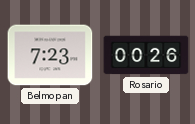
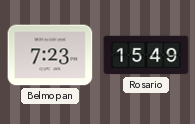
Rosario: 00:26 -> 15:49 (146, 55)
